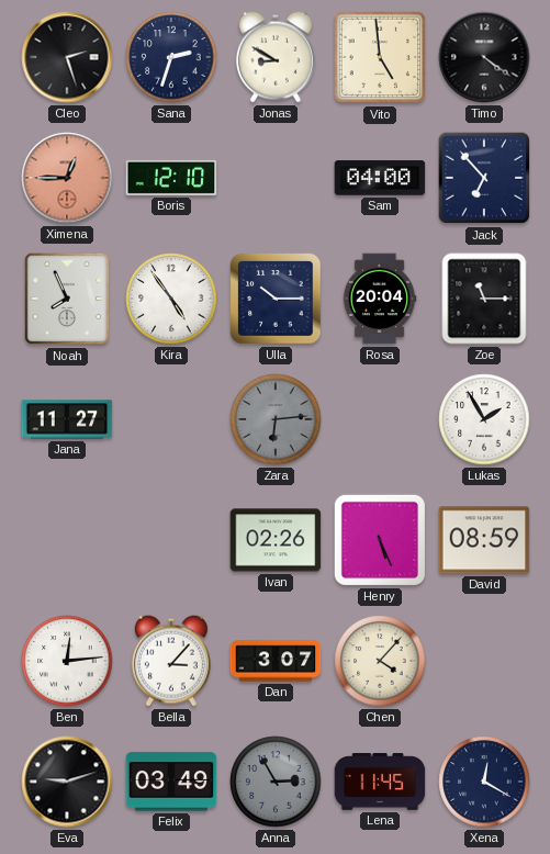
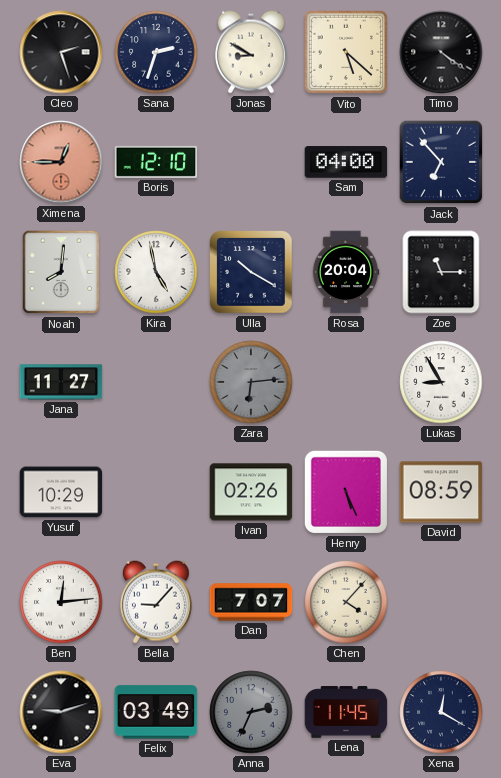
Vito: 4:59 -> 5:22 (346, 52)
Noah: 7:56 -> 8:01 (61, 272)
Kira: 4:54 -> 4:58 (156, 272)
Ulla: 10:15 -> 10:20 (251, 272)
Lukas: 1:55 -> 8:55 (441, 382)
Yusuf: none -> 10:29 (61, 492)
Bella: 3:07 -> 9:07 (156, 602)
Dan: 3:07 -> 7:07 (251, 602)
Anna: 2:55 -> 2:34 (251, 712)
